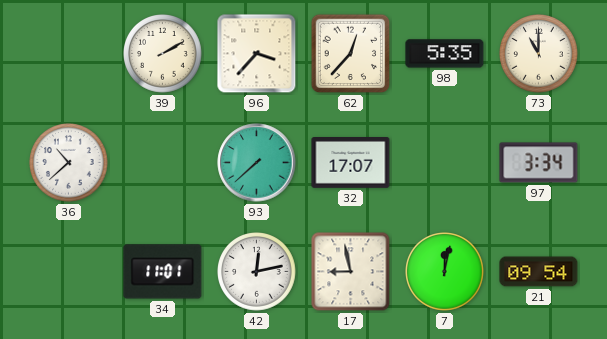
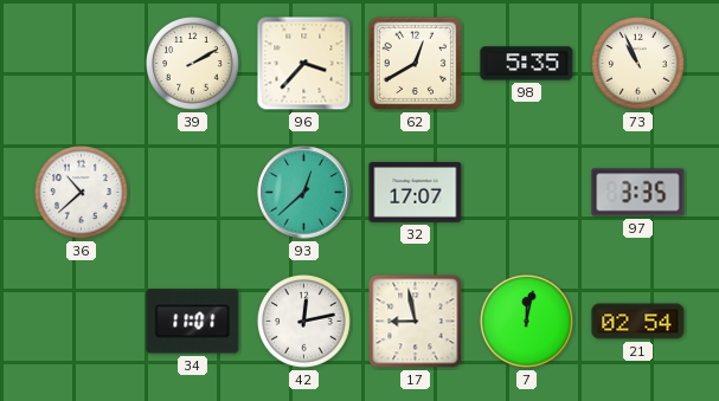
62: 12:37 -> 12:40 (416, 64)
73: 11:00 -> 10:56 (638, 64)
93: 7:38 -> 12:38 (304, 193)
97: 3:34 -> 3:35 (638, 193)
21: 09:54 -> 02:54 (638, 322)
